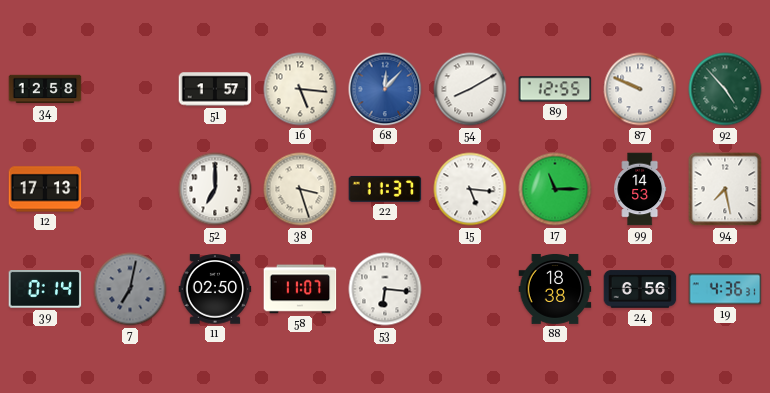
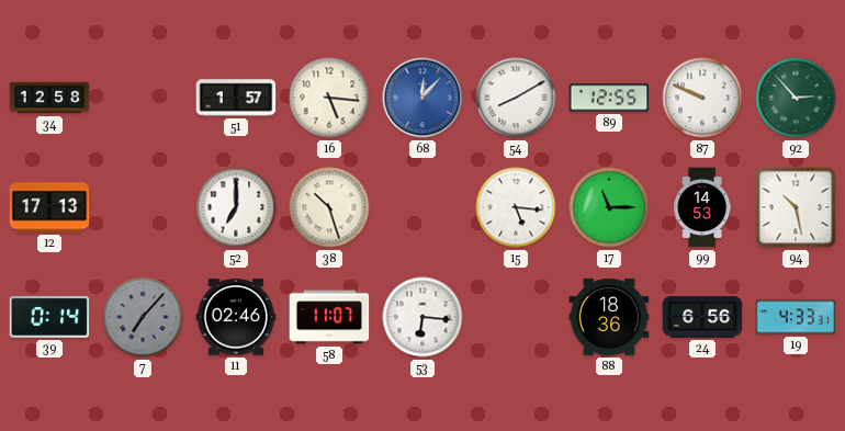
92: 4:53 -> 2:53 (796, 98)
38: 3:27 -> 10:27 (329, 207)
22: 11:37 -> none (385, 189)
94: 7:28 -> 10:28 (796, 207)
7: 7:02 -> 7:07 (143, 317)
11: 02:50 -> 02:46 (236, 317)
88: 18:38 -> 18:36 (609, 317)
19: 4:36 -> 4:33 (796, 317)
